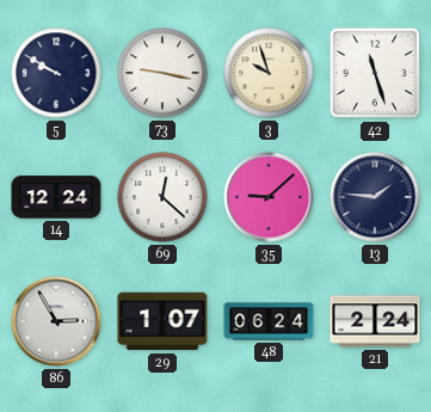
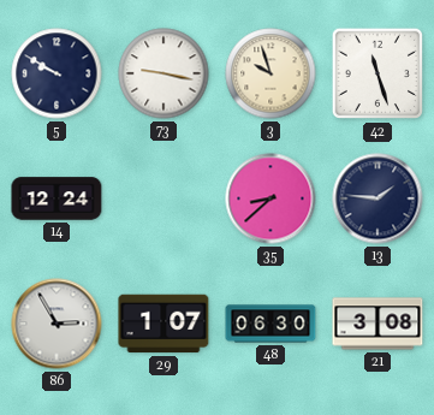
69: 12:22 -> none (162, 197)
35: 9:08 -> 8:38 (270, 198)
48: 06:24 -> 06:30 (270, 324)
21: 2:24 -> 3:08 (377, 324)
